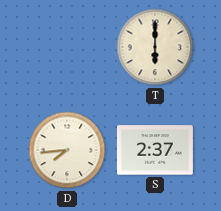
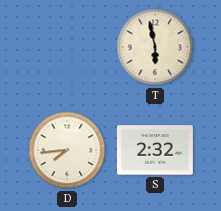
T: 6:00 -> 5:58 (155, 47)
S: 2:37 -> 2:32 (155, 150)
